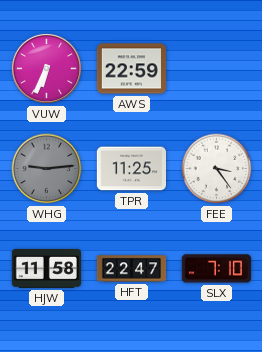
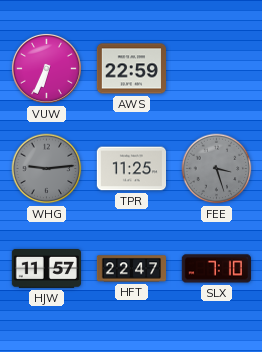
FEE: 3:24 -> 3:27 (217, 169)
FEE dial: white -> grey (217, 169)
HJW: 11:58 -> 11:57 (46, 268)
